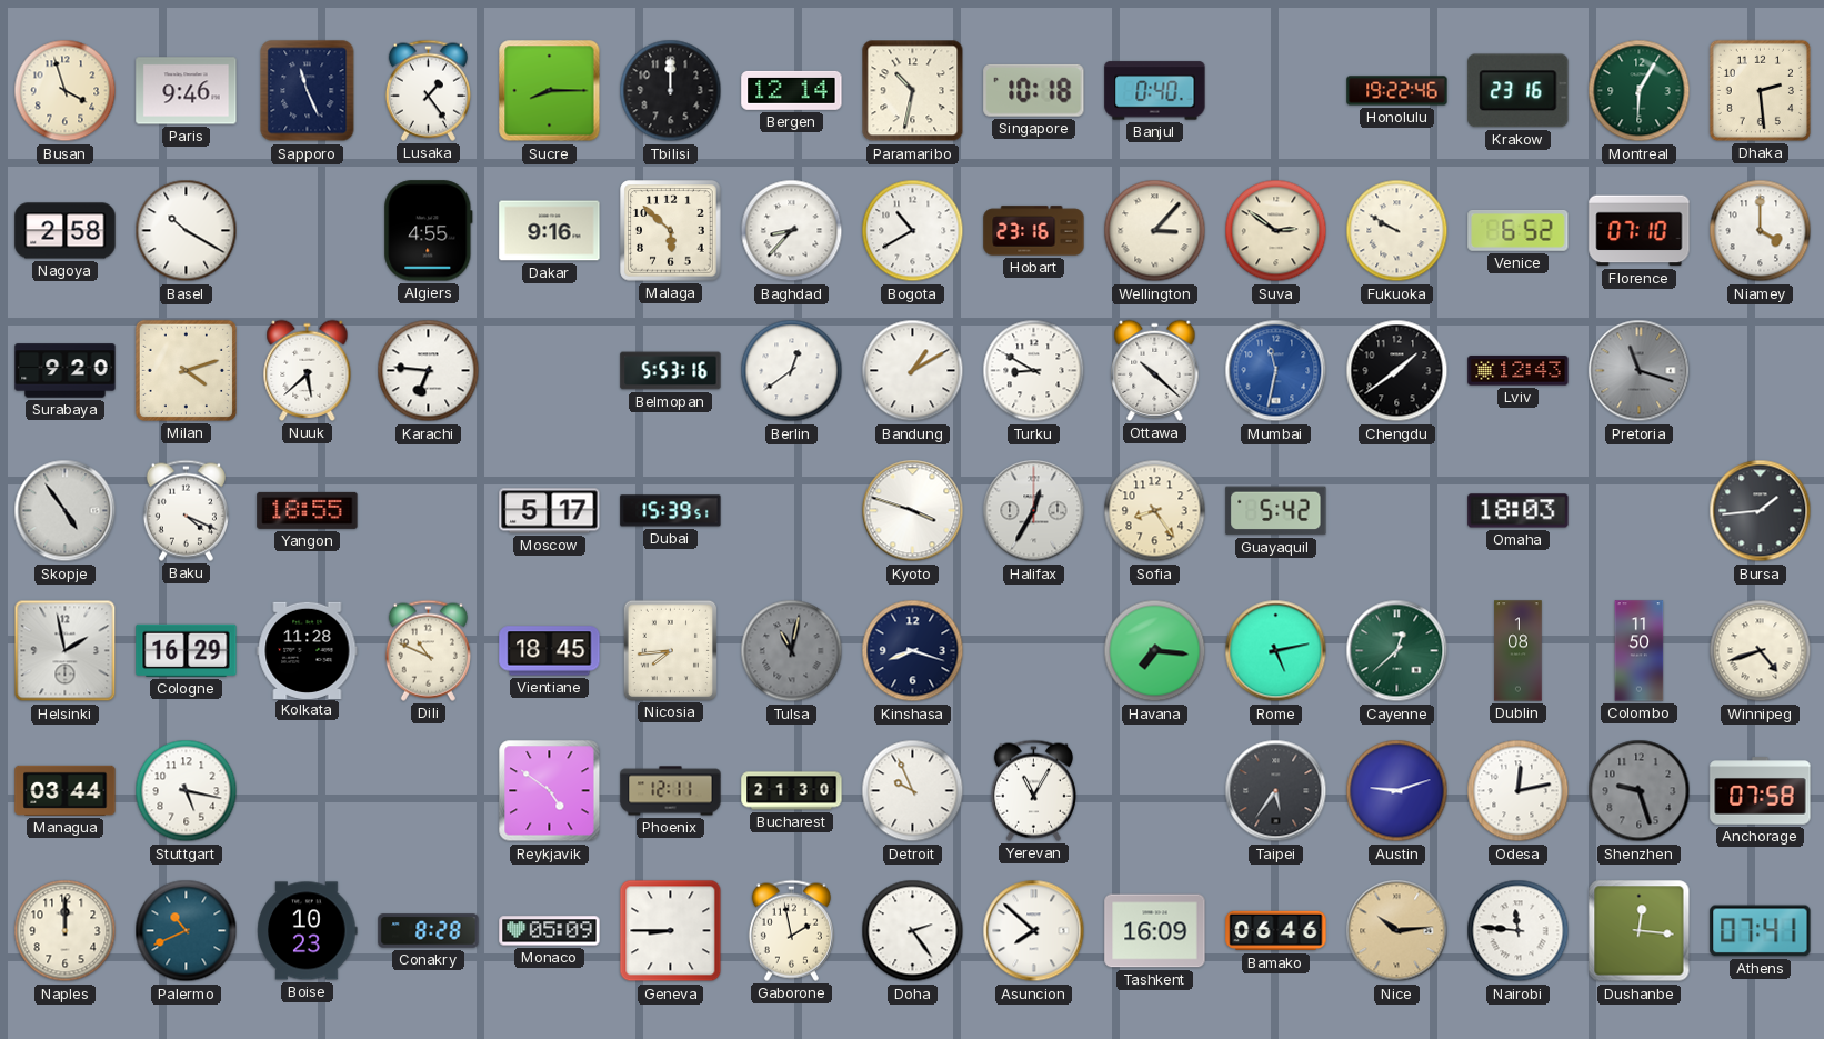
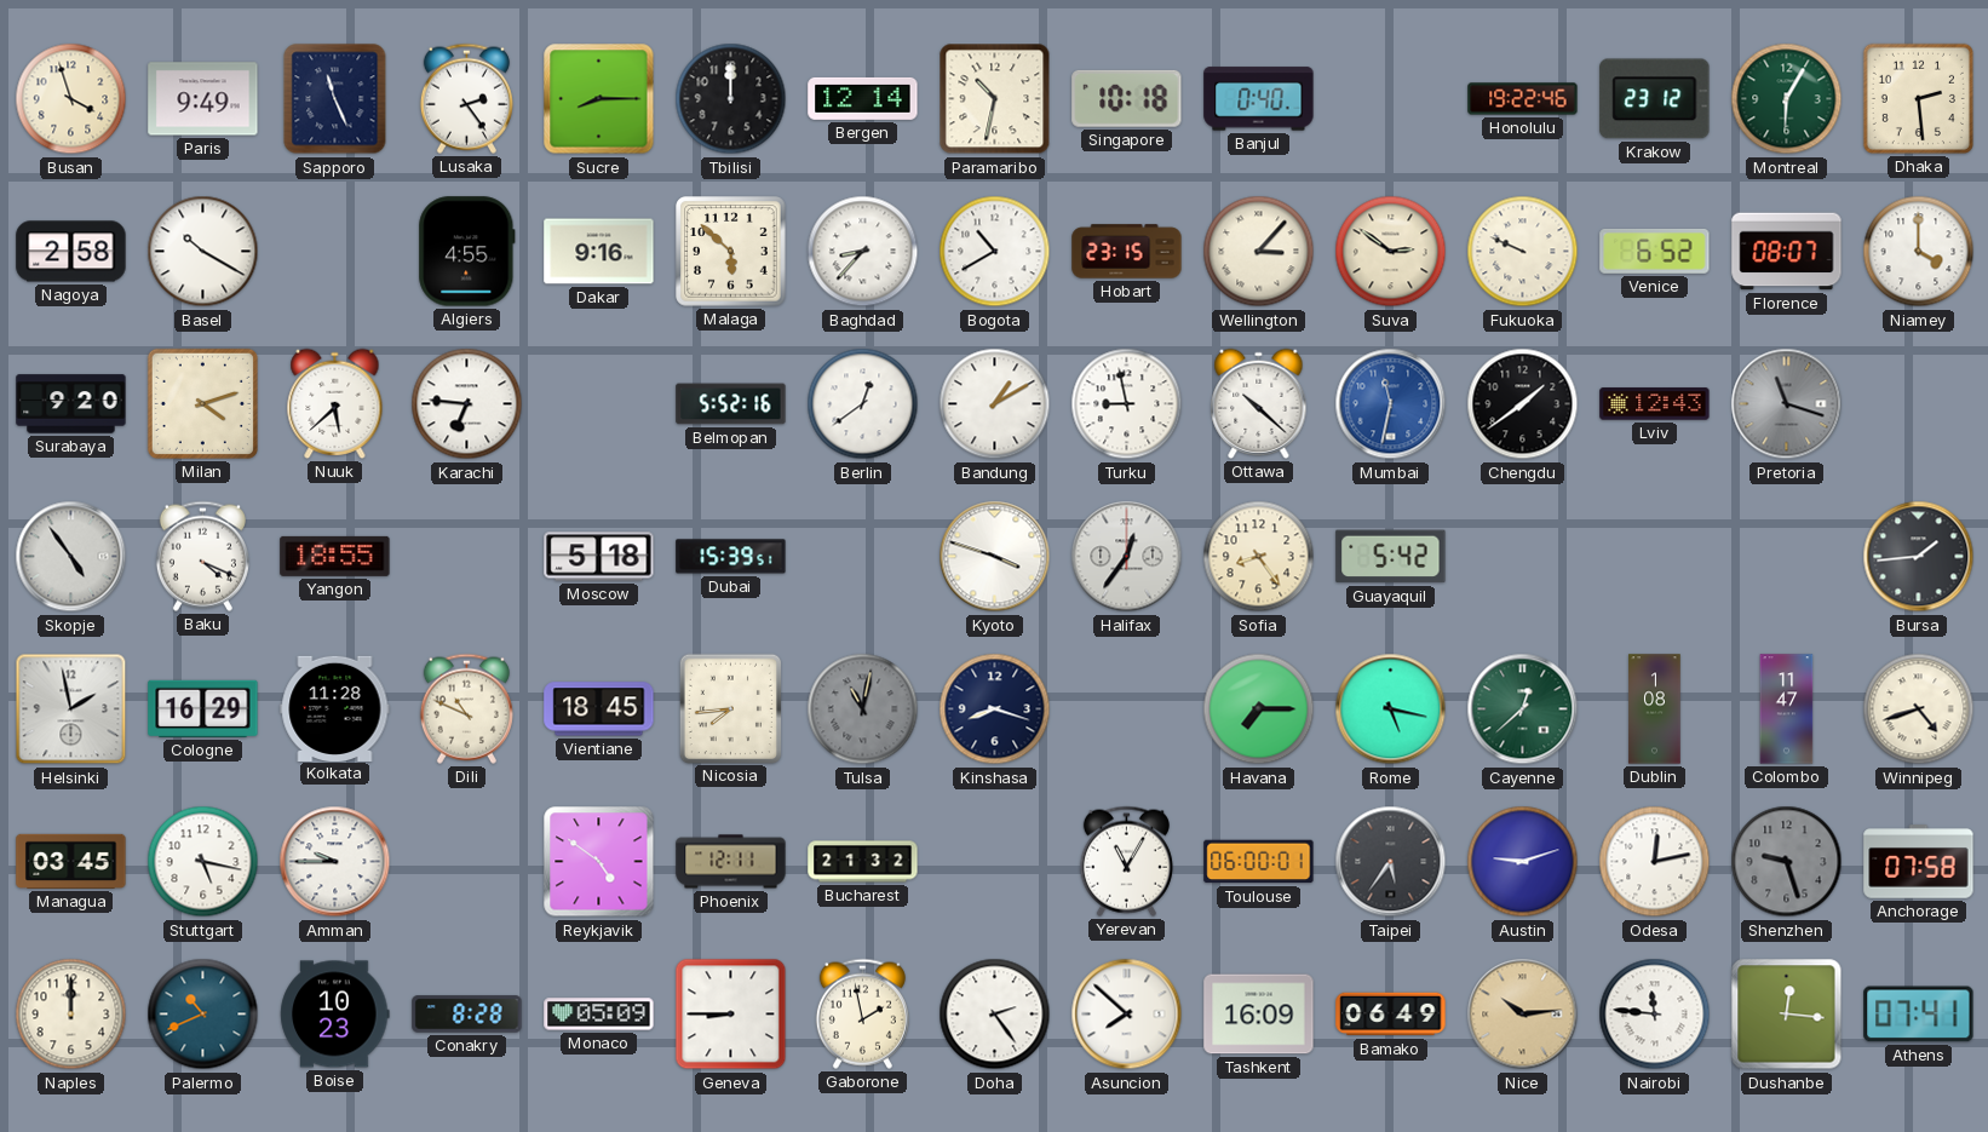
Paris: 9:46 -> 9:49 (203, 99)
Lusaka: 1:24 -> 2:24 (466, 98)
Krakow: 23:16 -> 23:12 (1655, 99)
Hobart: 23:16 -> 23:15 (1127, 252)
Fukuoka: 9:50 -> 9:49 (1523, 252)
Florence: 07:10 -> 08:07 (1787, 252)
Belmopan: 5:53 -> 5:52 (731, 404)
Turku: 8:50 -> 8:58 (1127, 404)
Moscow: 5:17 -> 5:18 (599, 557)
Halifax: 12:35 -> 12:36 (1127, 557)
Omaha: 18:03 -> none (1519, 511)
Havana: 7:16 -> 7:15 (1259, 709)
Rome: 5:13 -> 5:17 (1391, 709)
Colombo: 11:50 -> 11:47 (1787, 709)
Managua: 03:44 -> 03:45 (71, 861)
Amman: none -> 9:45 (335, 862)
Bucharest: 21:30 -> 21:32 (863, 862)
Detroit: 9:56 -> none (913, 791)
Toulouse: none -> 06:00 (1259, 862)
Bamako: 06:46 -> 06:49 (1391, 1015)
